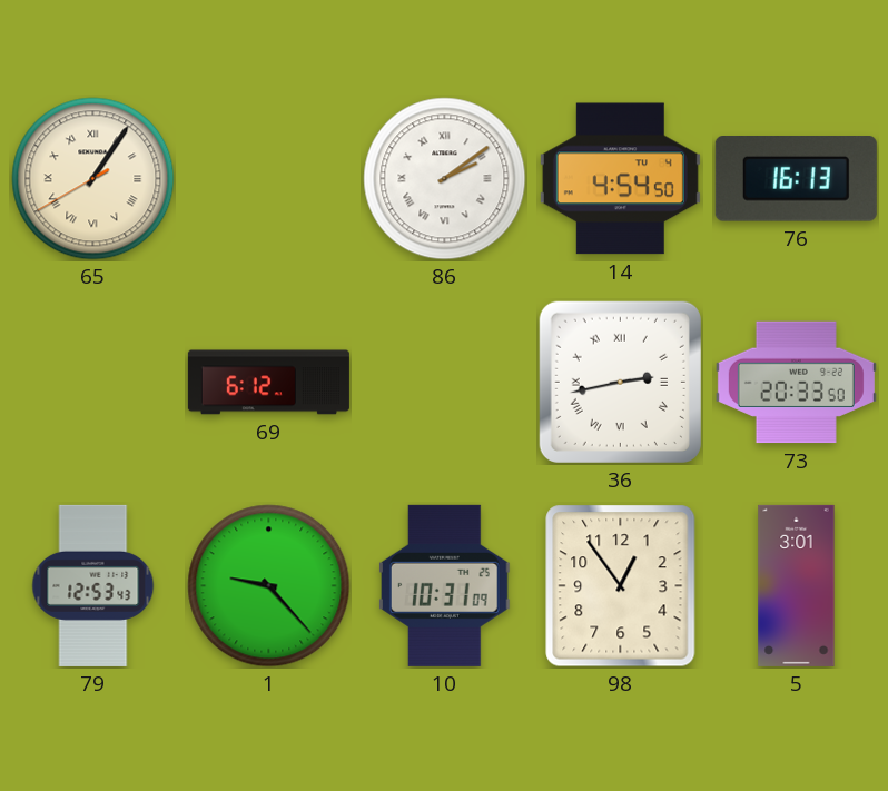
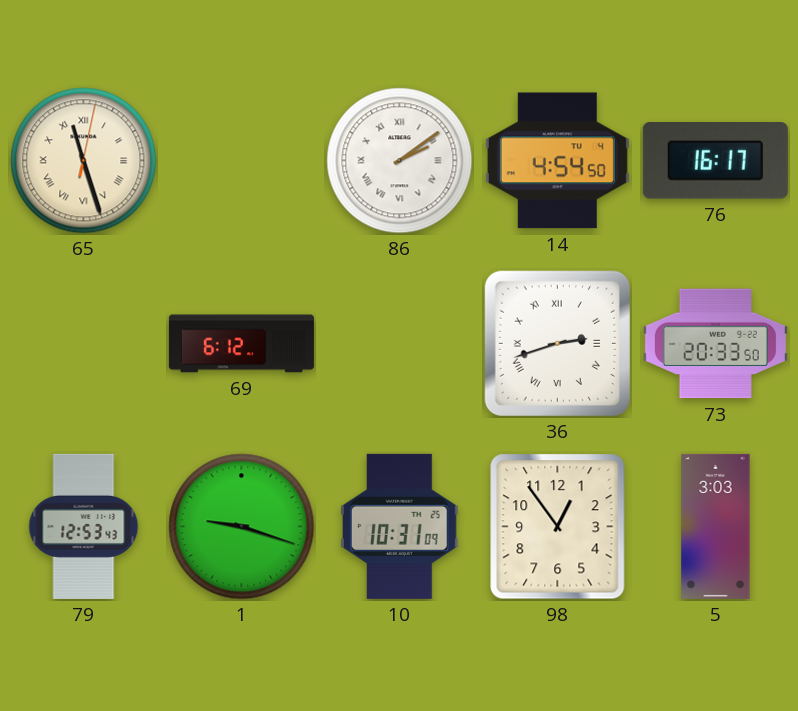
65: 1:05 -> 11:27 (84, 161)
76: 16:13 -> 16:17 (715, 161)
36: 2:43 -> 2:42 (557, 343)
1: 9:23 -> 9:18 (242, 527)
5: 3:01 -> 3:03 (716, 526)
